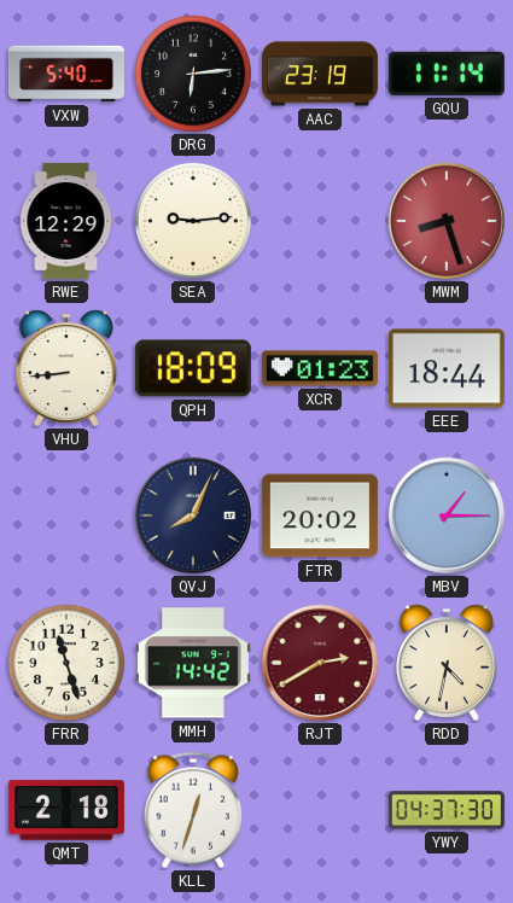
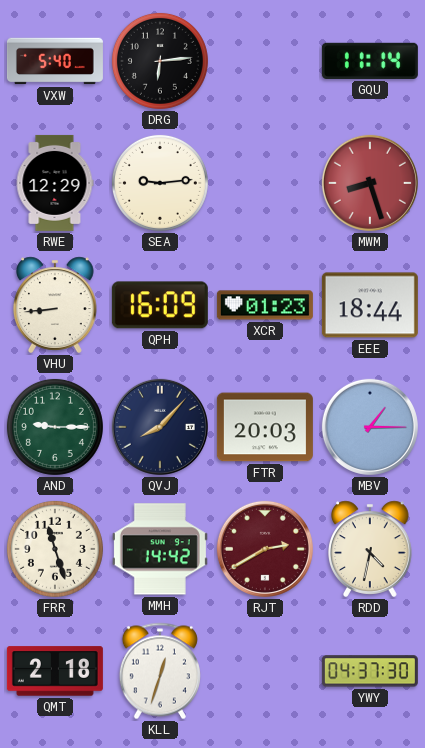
AAC: 23:19 -> none (320, 74)
QPH: 18:09 -> 16:09 (160, 305)
AND: none -> 9:15 (55, 427)
QVJ: 8:04 -> 8:07 (160, 427)
FTR: 20:02 -> 20:03 (265, 427)
